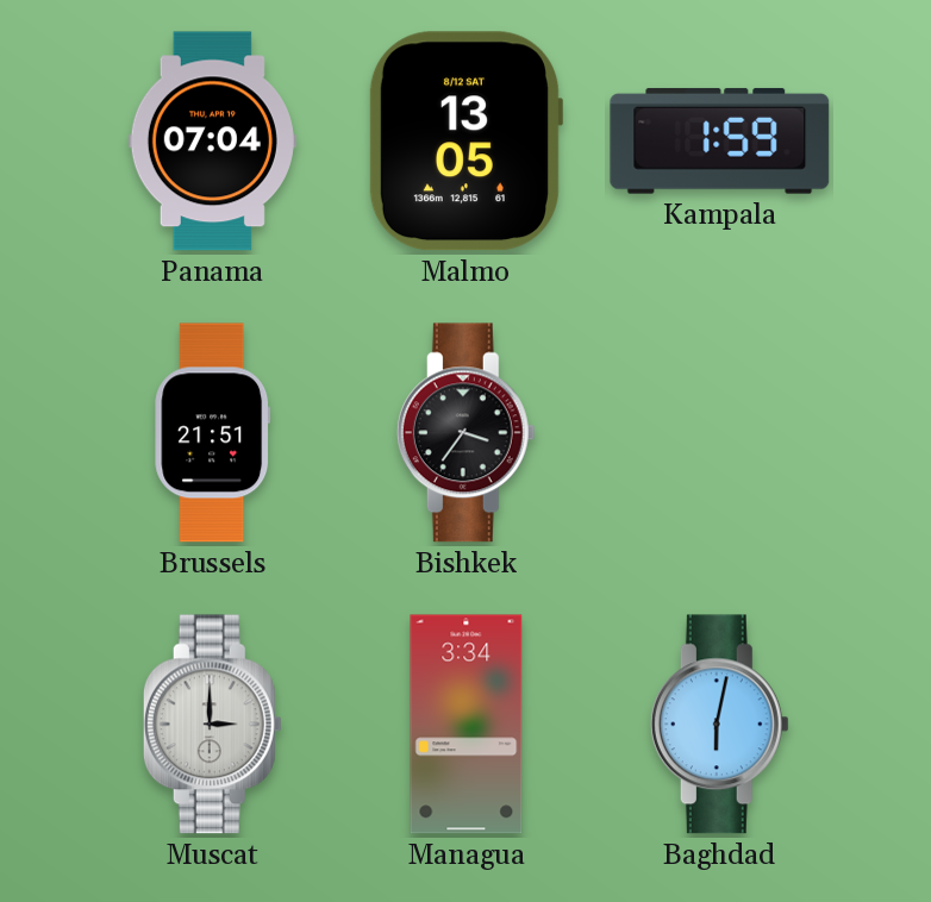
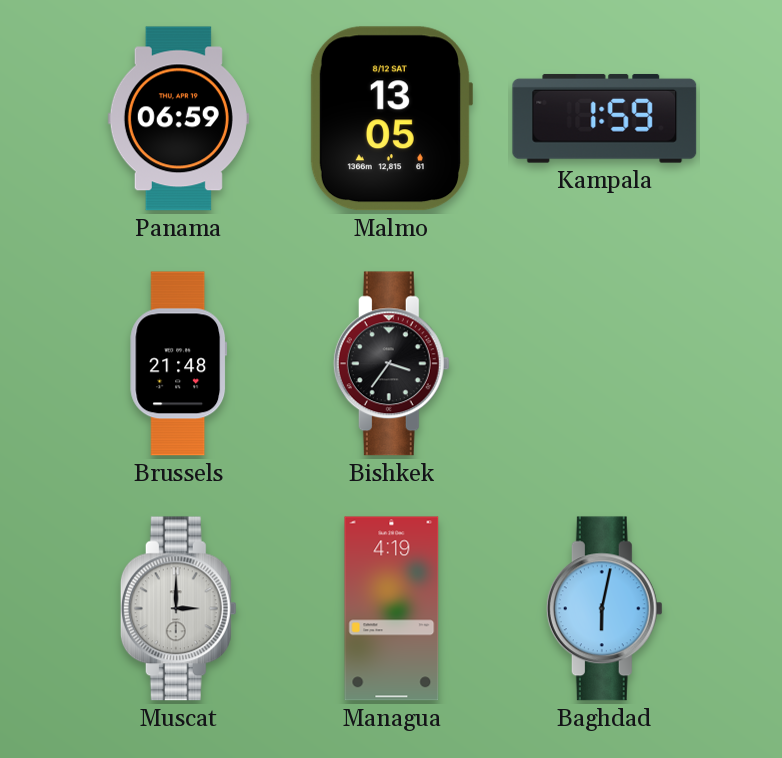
Panama: 07:04 -> 06:59 (178, 119)
Brussels: 21:51 -> 21:48 (179, 364)
Managua: 3:34 -> 4:19 (392, 609)
